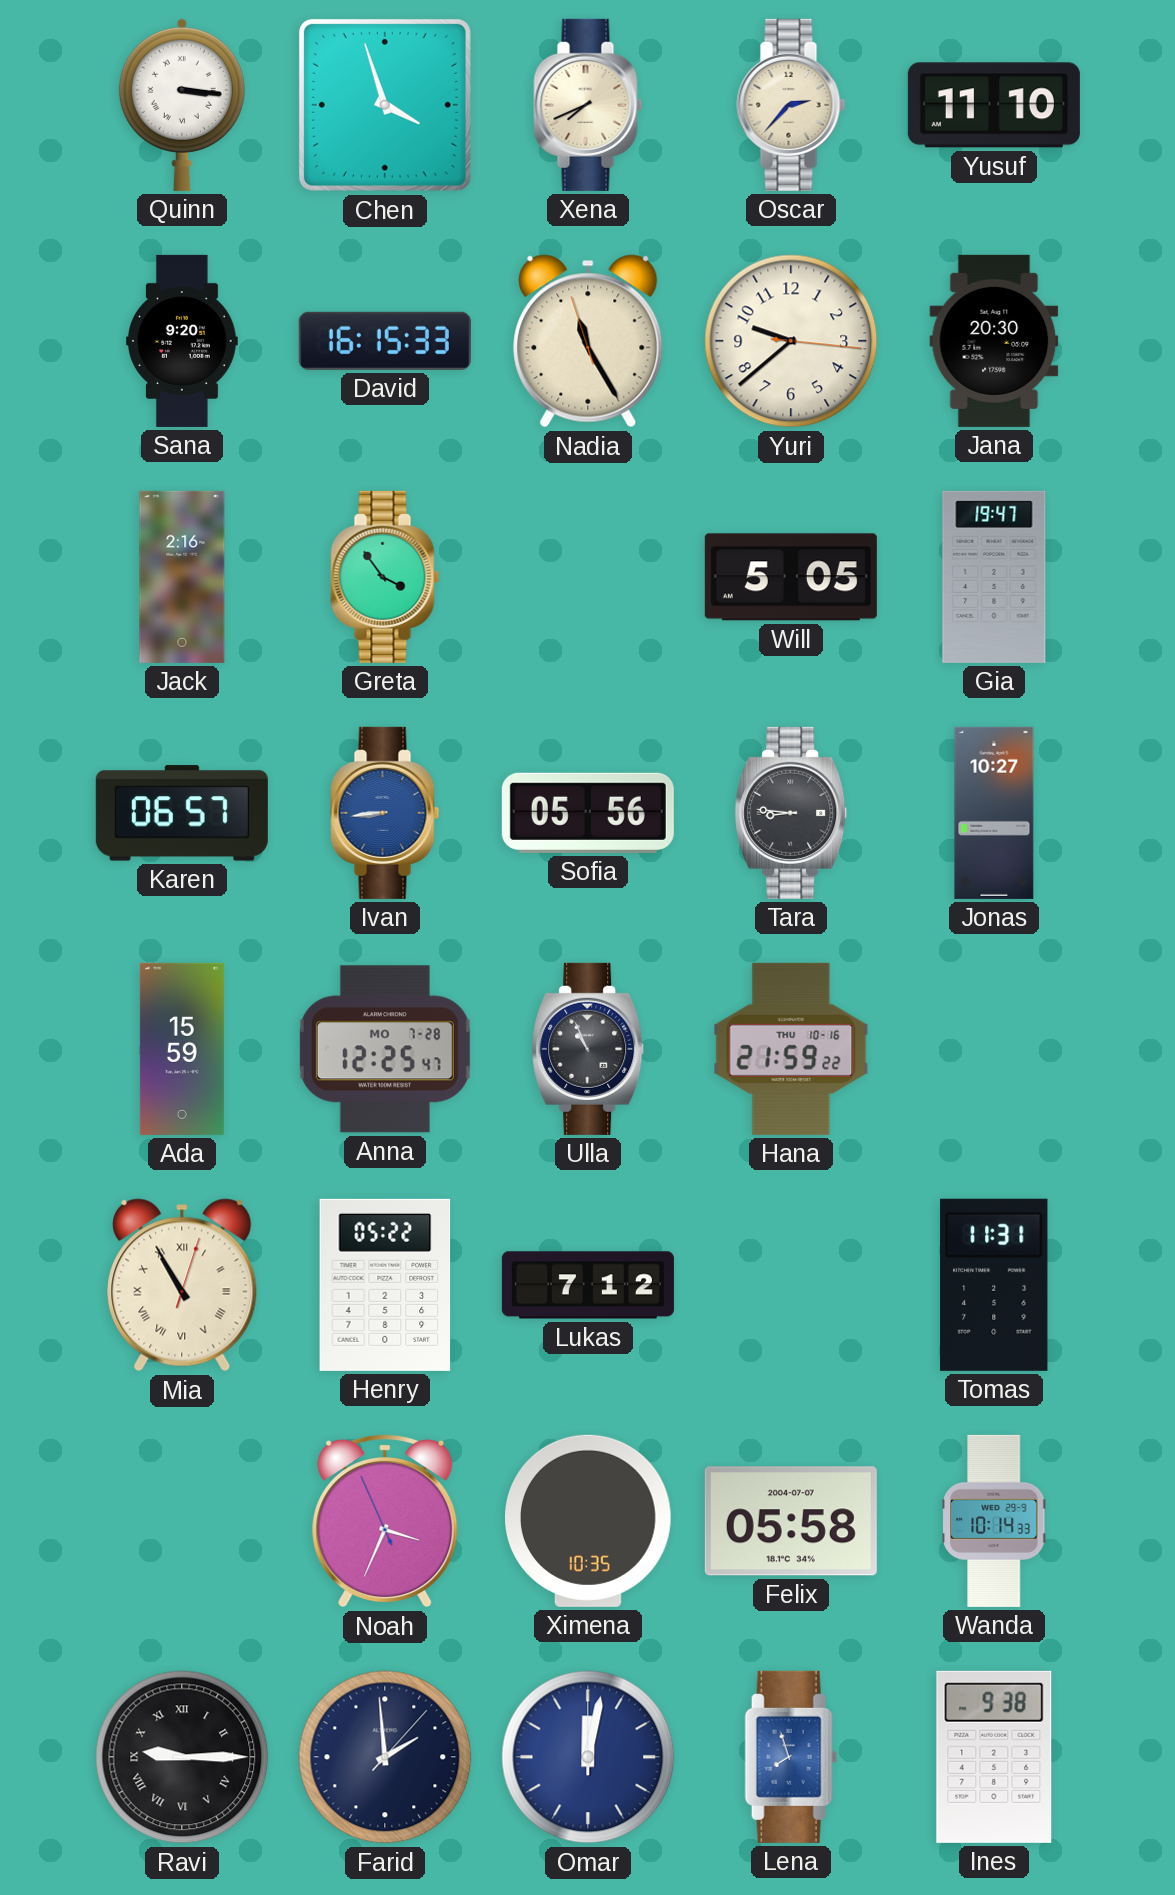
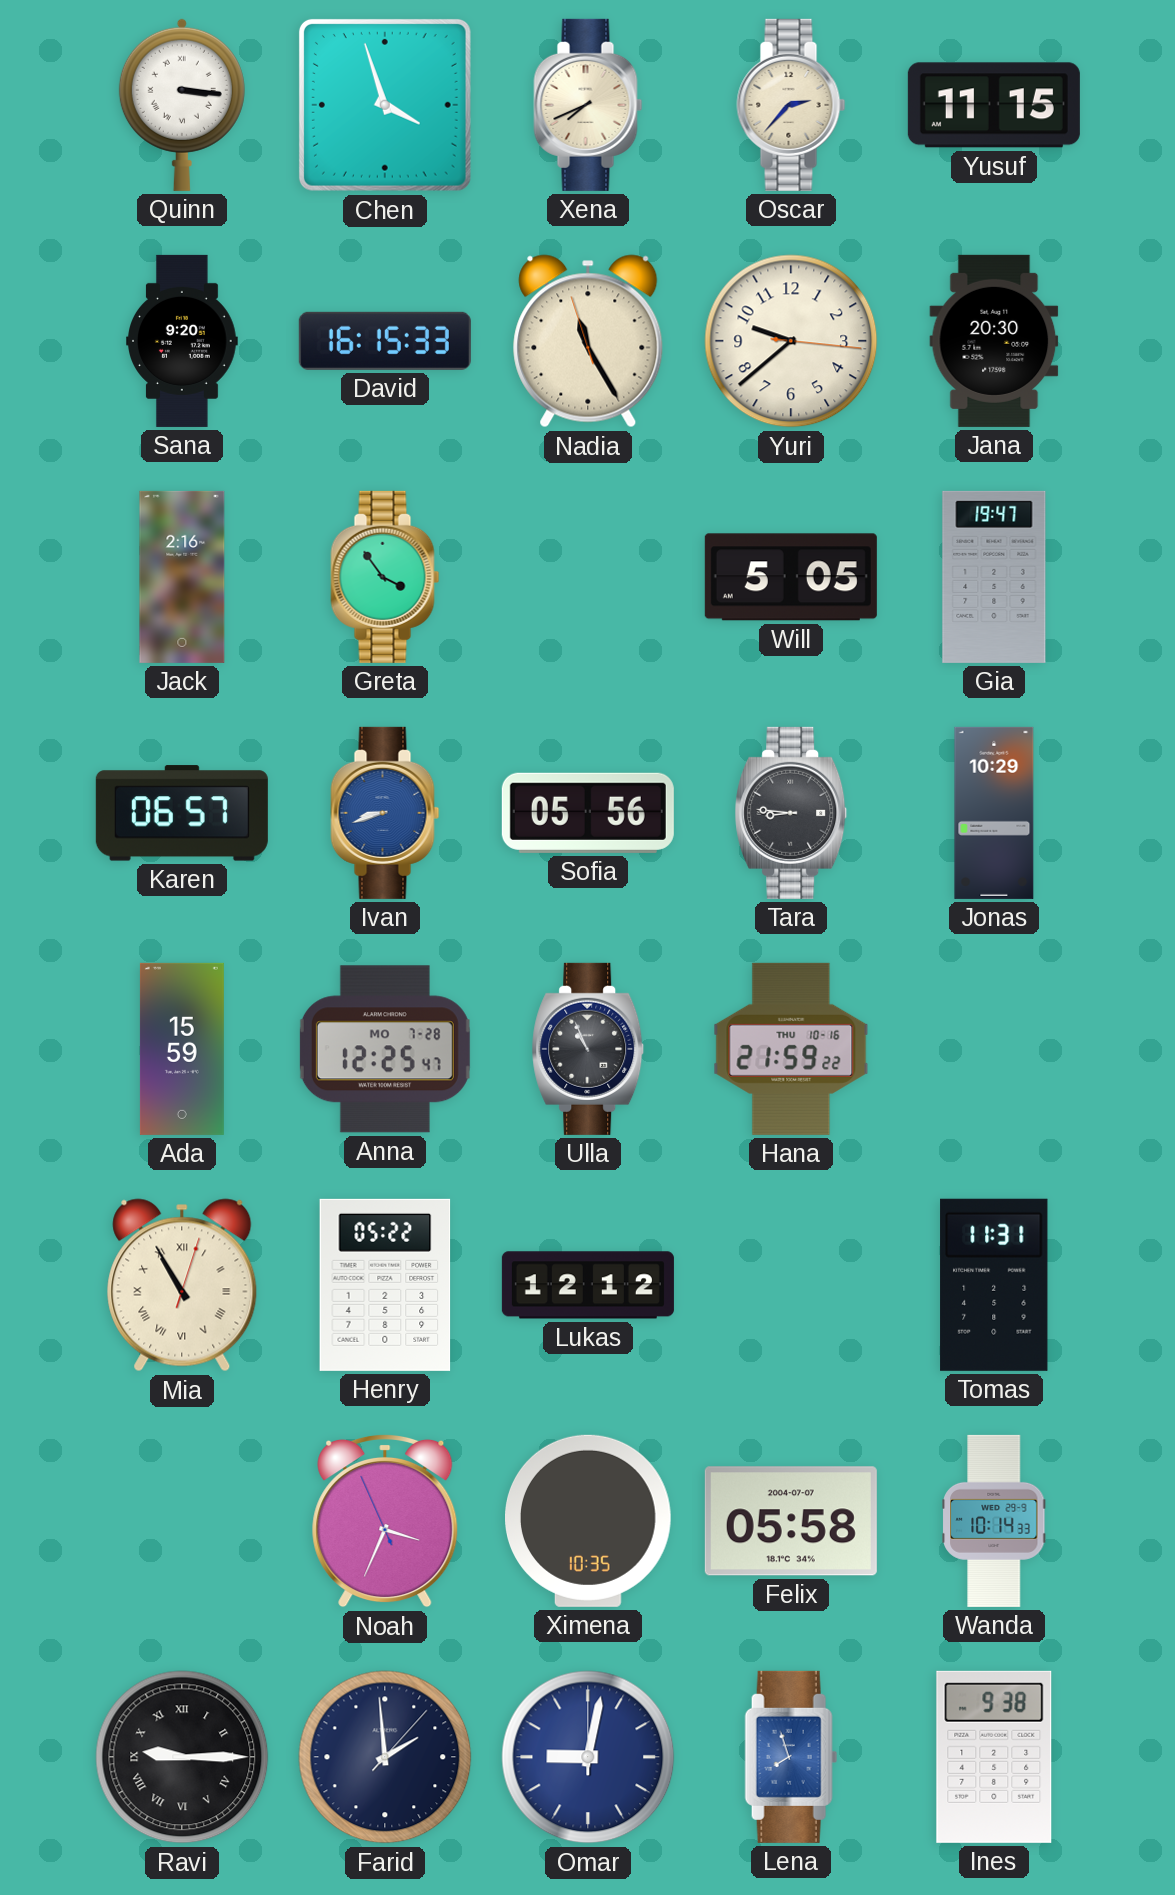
Yusuf: 11:10 -> 11:15 (994, 105)
Ivan: 8:44 -> 8:42 (385, 813)
Jonas: 10:27 -> 10:29 (994, 813)
Lukas: 7:12 -> 12:12 (588, 1285)
Omar: 12:02 -> 9:02 (588, 1757)
